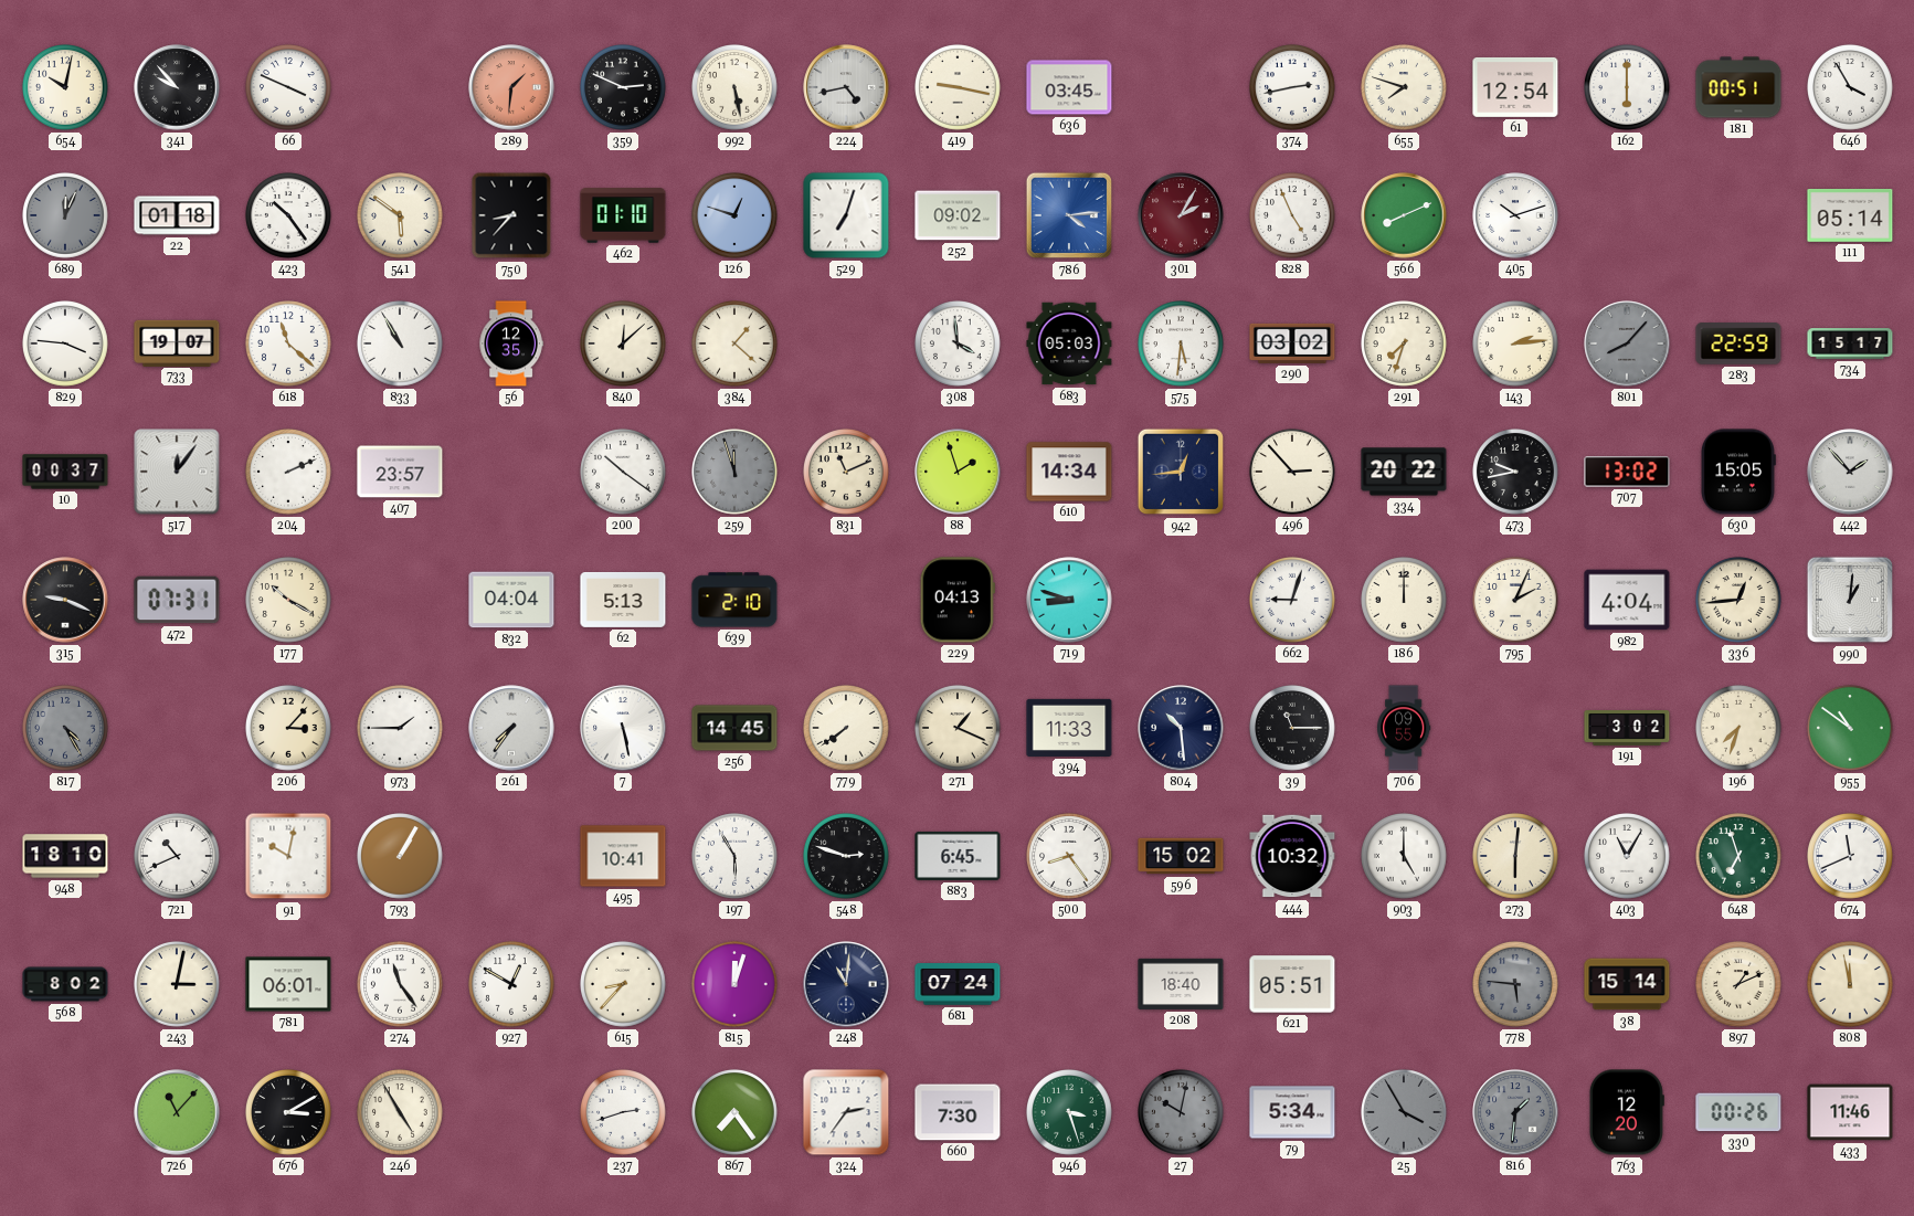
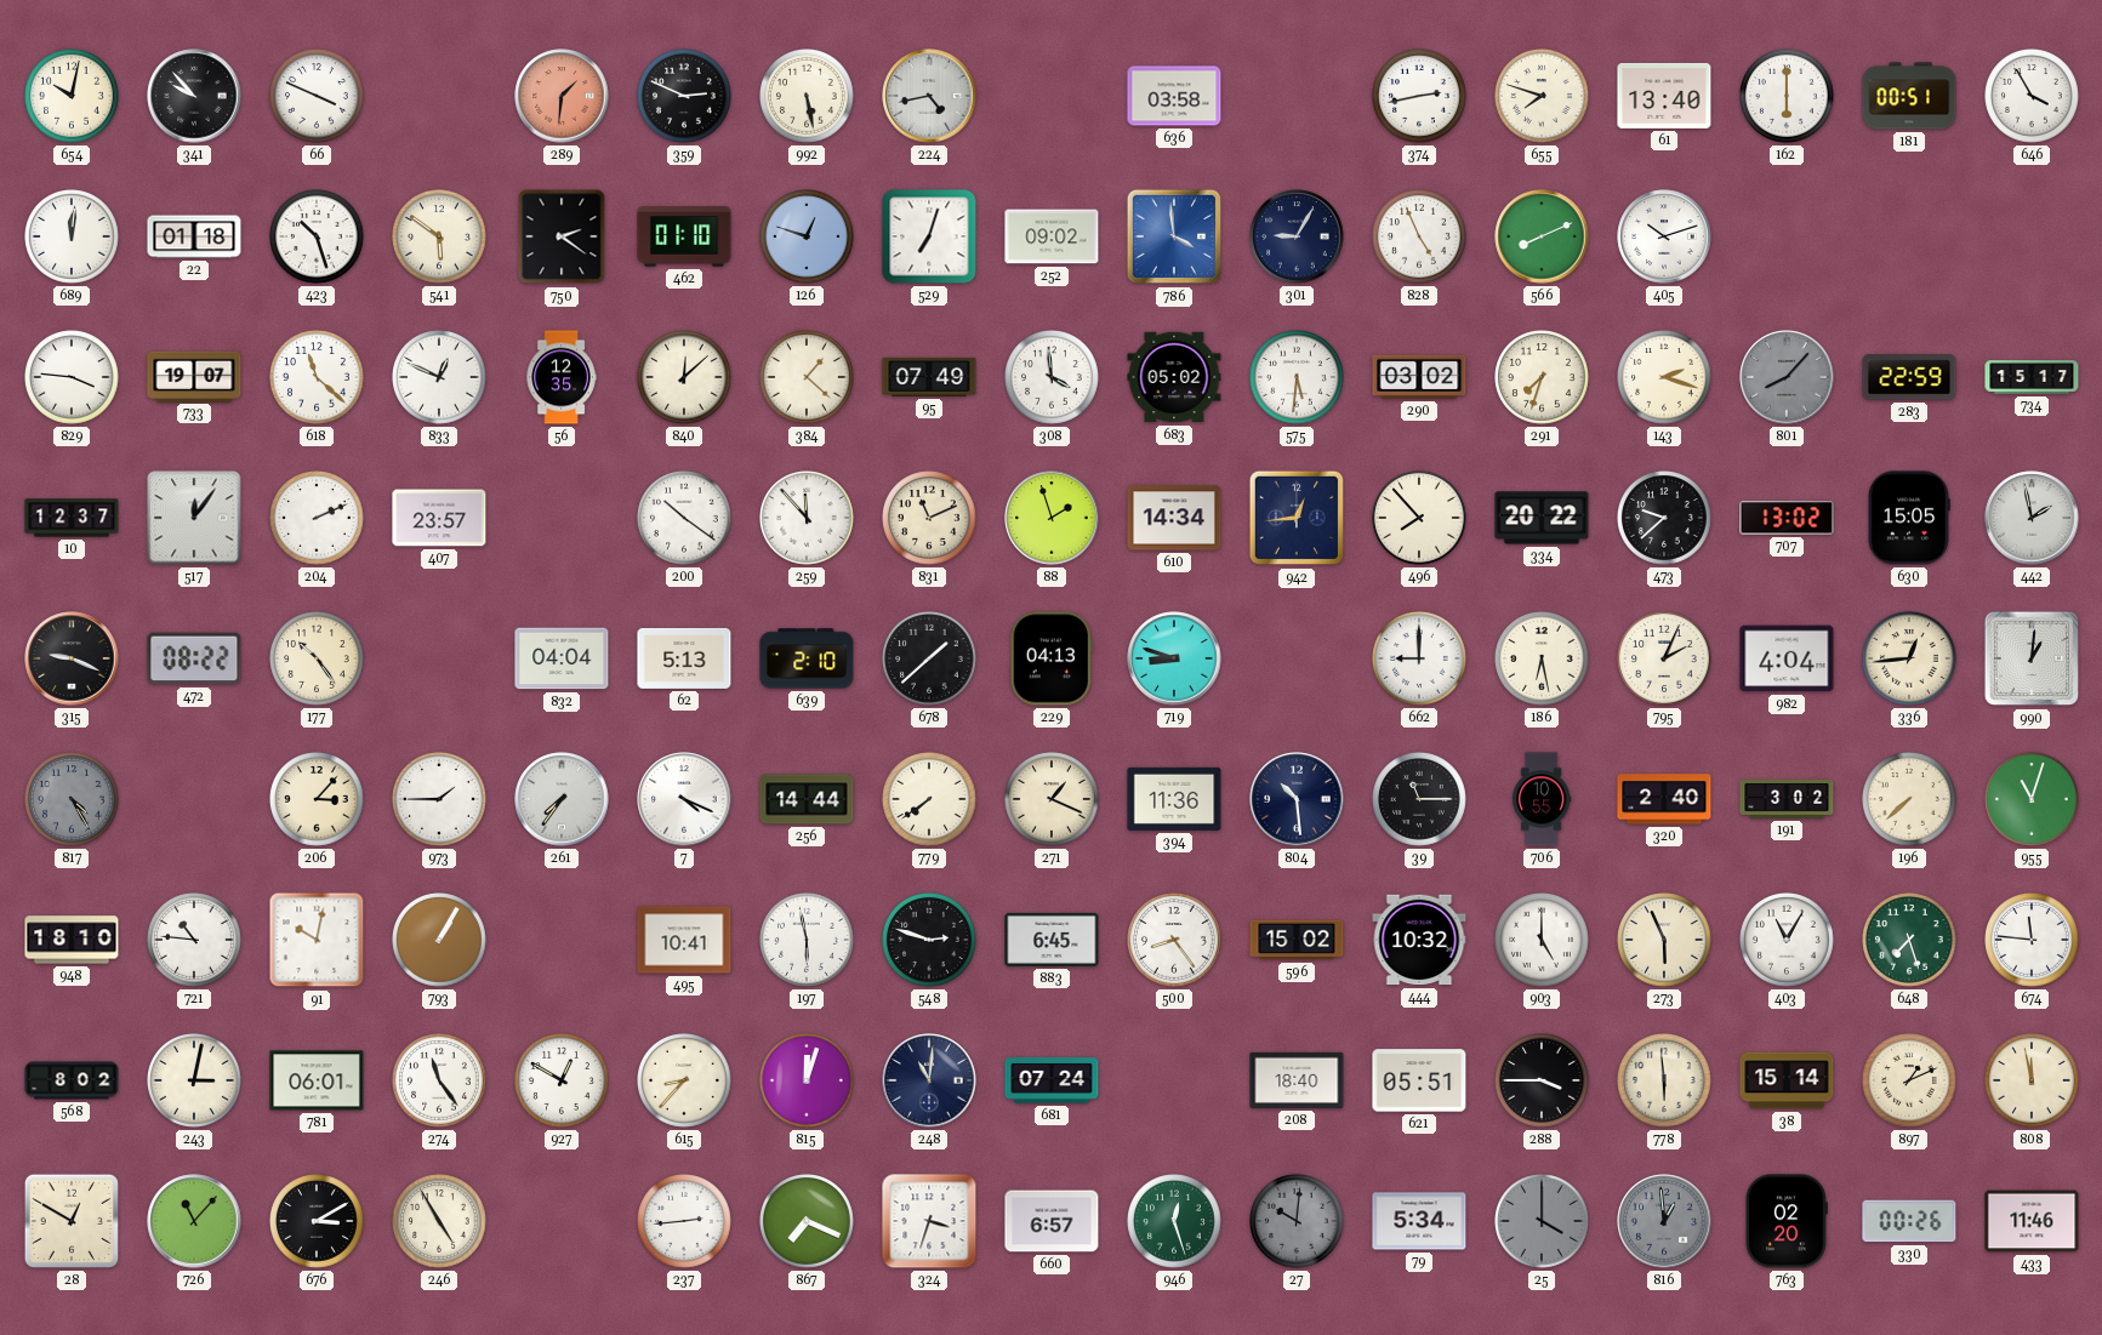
419: 9:17 -> none (959, 88)
636: 03:45 -> 03:58 (1174, 96)
61: 12:54 -> 13:40 (1664, 96)
689: 12:04 -> 12:01 (73, 238)
689 dial: grey -> white (73, 238)
423: 10:24 -> 10:27 (318, 238)
750: 8:37 -> 2:21 (562, 236)
786: 4:14 -> 3:59 (1174, 236)
301: 2:05 -> 9:05 (1297, 236)
301 dial: burgundy -> navy (1297, 236)
111: 05:14 -> none (1850, 216)
833: 10:55 -> 12:49 (440, 378)
95: none -> 07:49 (929, 377)
683: 05:03 -> 05:02 (1174, 377)
143: 2:14 -> 2:18 (1665, 378)
10: 00:37 -> 12:37 (72, 518)
259: 11:57 -> 11:53 (808, 519)
259 dial: grey -> white (808, 519)
496: 2:53 -> 7:53 (1420, 519)
473: 9:43 -> 9:38 (1665, 519)
442: 1:53 -> 1:58 (2032, 518)
472: 07:31 -> 08:22 (194, 658)
177: 10:20 -> 10:24 (318, 660)
678: none -> 1:38 (930, 660)
662: 9:03 -> 9:00 (1420, 660)
186: 12:00 -> 6:28 (1543, 660)
7: 5:28 -> 4:19 (684, 799)
256: 14:45 -> 14:44 (807, 799)
394: 11:33 -> 11:36 (1174, 799)
706: 09:55 -> 10:55 (1542, 799)
320: none -> 2:40 (1664, 799)
196: 7:33 -> 7:38 (1910, 800)
955: 10:51 -> 11:03 (2033, 800)
721: 10:41 -> 10:46 (195, 941)
197: 5:55 -> 5:58 (808, 941)
273: 6:01 -> 5:56 (1665, 941)
648: 6:57 -> 7:27 (1910, 941)
674: 11:41 -> 11:46 (2033, 941)
288: none -> 3:45 (1543, 1082)
778: 5:46 -> 5:59 (1665, 1082)
778 dial: grey -> cream (1665, 1082)
28: none -> 12:50 (72, 1221)
237: 2:42 -> 2:44 (685, 1222)
867: 7:24 -> 7:19 (808, 1222)
324: 2:36 -> 3:33 (929, 1221)
660: 7:30 -> 6:57 (1052, 1221)
946: 3:27 -> 12:27 (1175, 1222)
27: 10:02 -> 10:01 (1298, 1222)
25: 3:55 -> 4:00 (1543, 1222)
816: 1:31 -> 12:59 (1664, 1221)
763: 12:20 -> 02:20 (1787, 1221)
